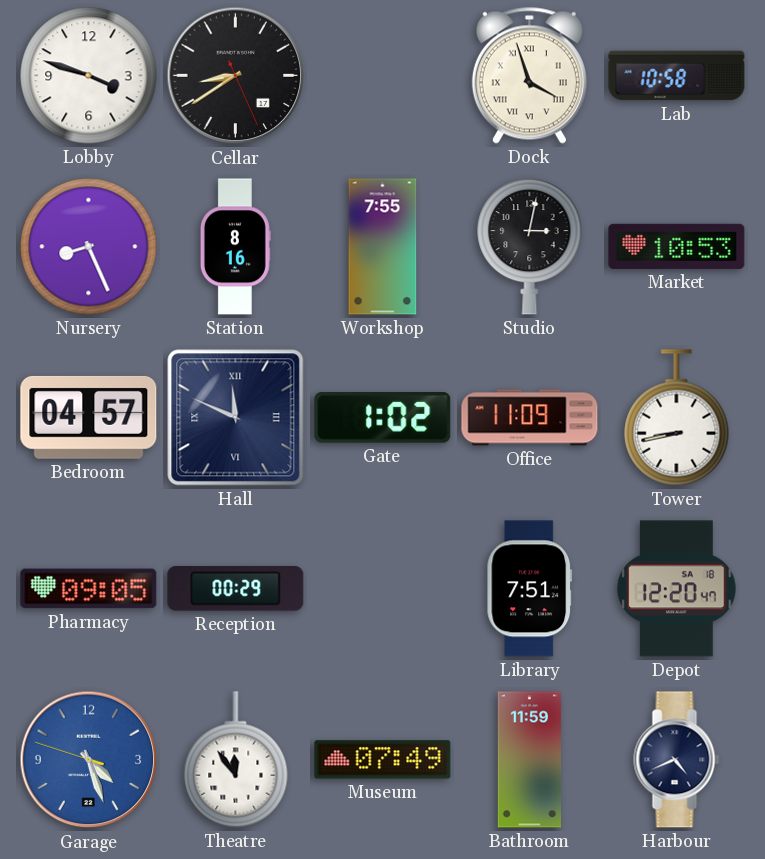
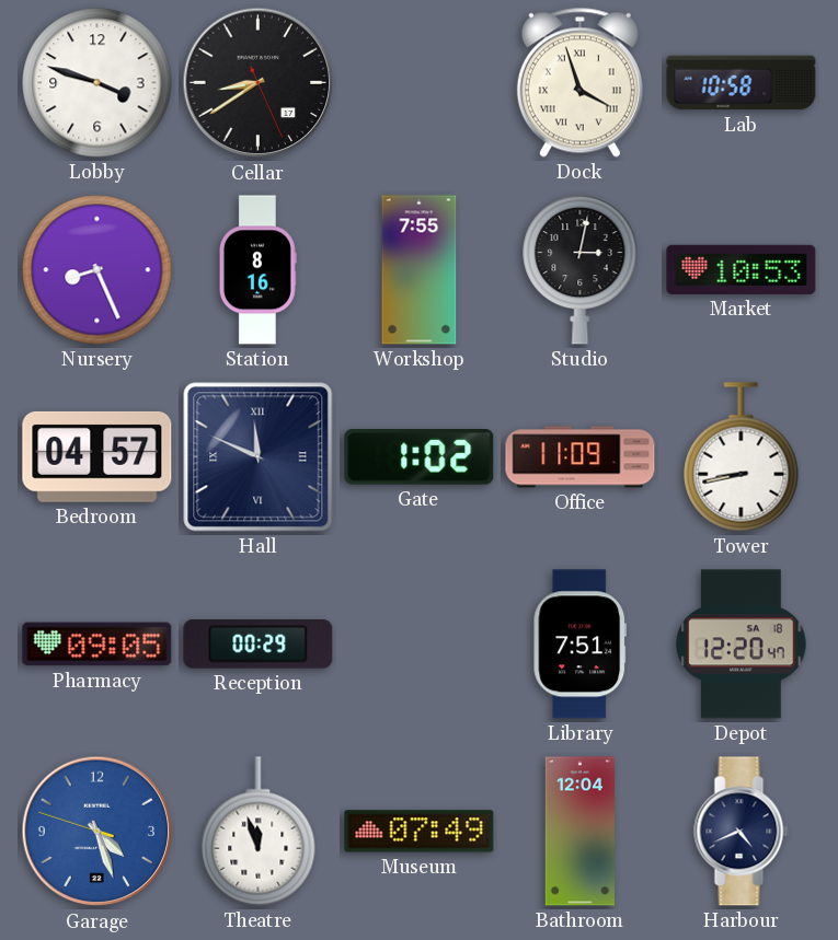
Theatre: 11:54 -> 11:57 (259, 832)
Bathroom: 11:59 -> 12:04 (581, 832)
